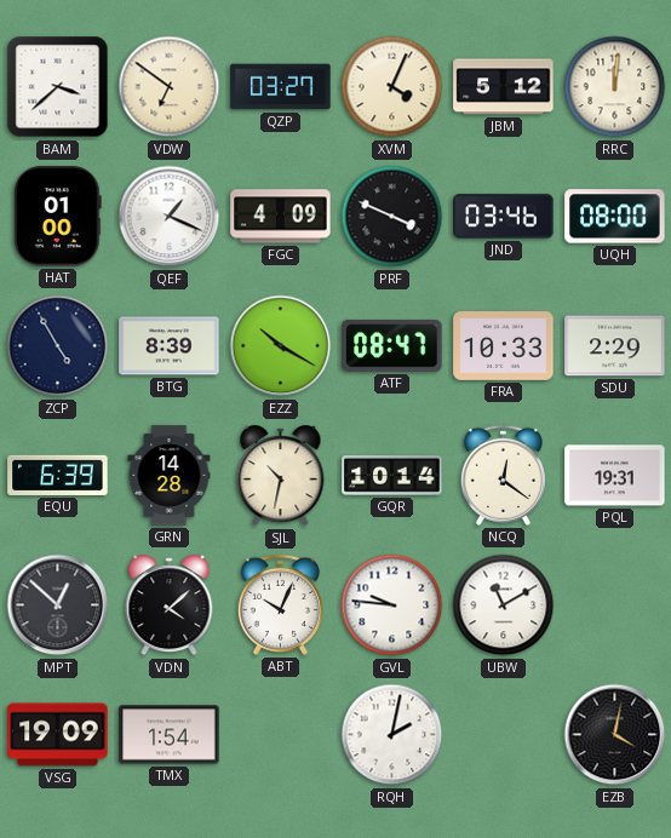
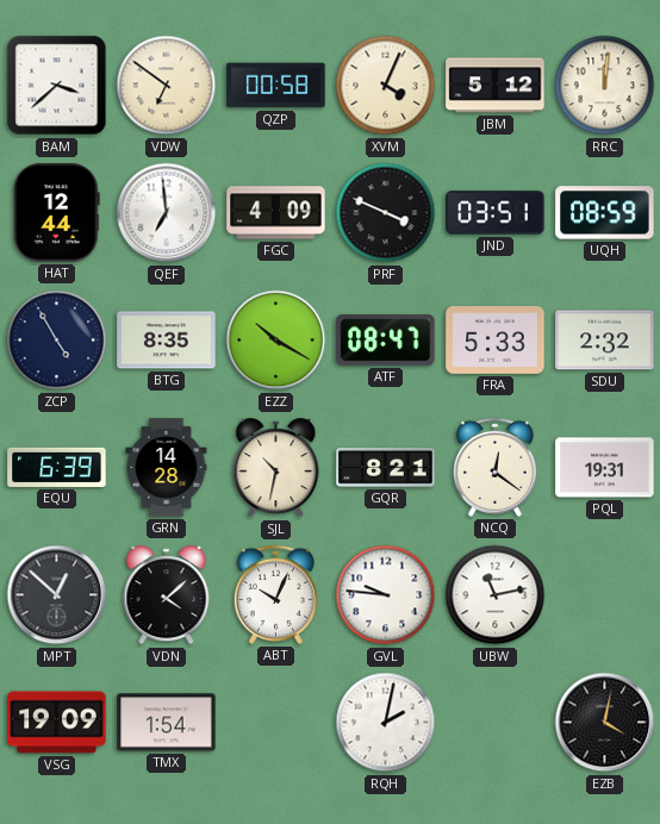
QZP: 03:27 -> 00:58 (276, 86)
HAT: 01:00 -> 12:44 (56, 213)
QEF: 1:19 -> 6:59 (167, 213)
JND: 03:46 -> 03:51 (496, 213)
UQH: 08:00 -> 08:59 (605, 213)
BTG: 8:39 -> 8:35 (167, 341)
FRA: 10:33 -> 5:33 (496, 341)
SDU: 2:29 -> 2:32 (605, 341)
GQR: 10:14 -> 8:21 (386, 468)
UBW: 11:10 -> 11:13 (496, 595)
